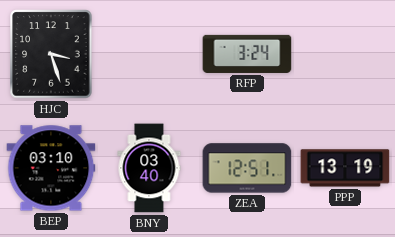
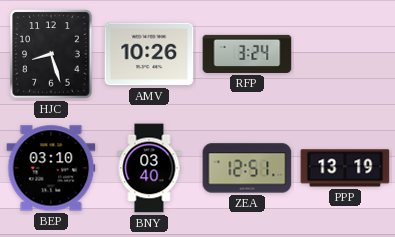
HJC: 3:27 -> 8:27 (51, 54)
AMV: none -> 10:26 (149, 54)
